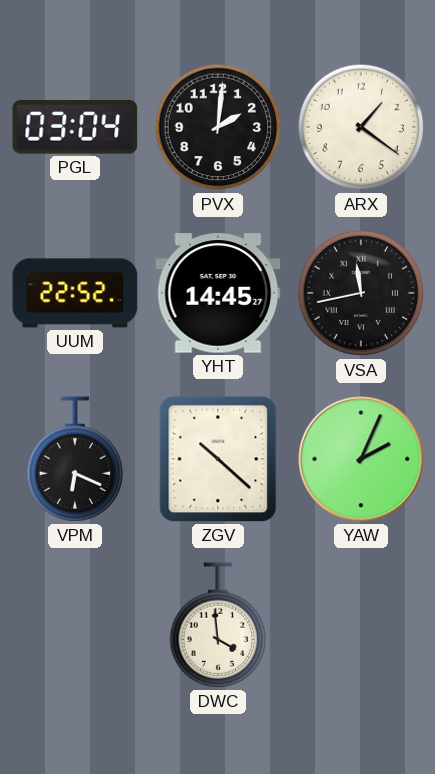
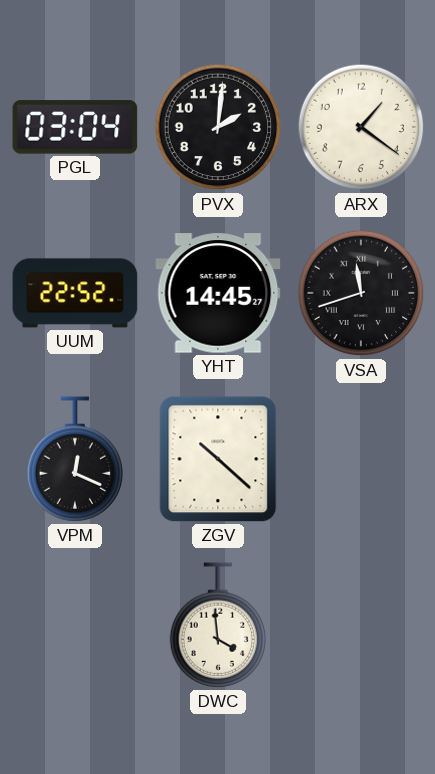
VSA: 11:43 -> 11:42 (361, 293)
VPM: 6:19 -> 12:19 (75, 459)
YAW: 2:04 -> none (361, 459)
